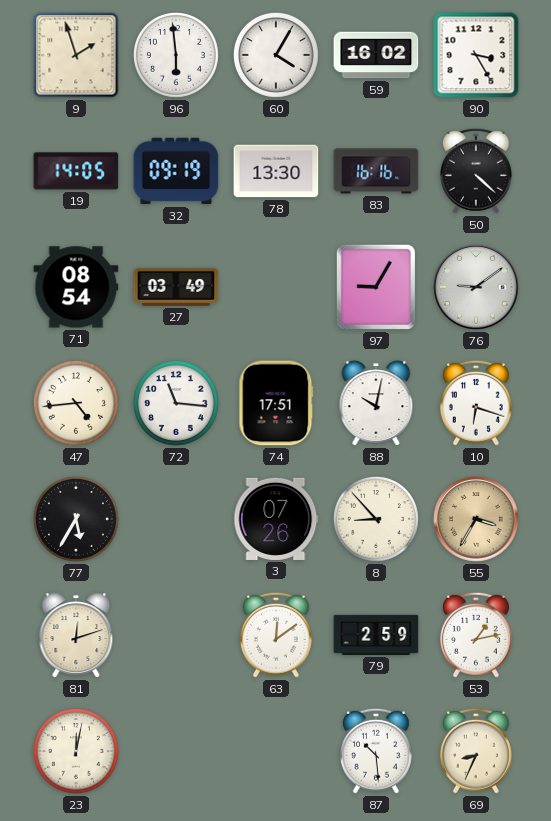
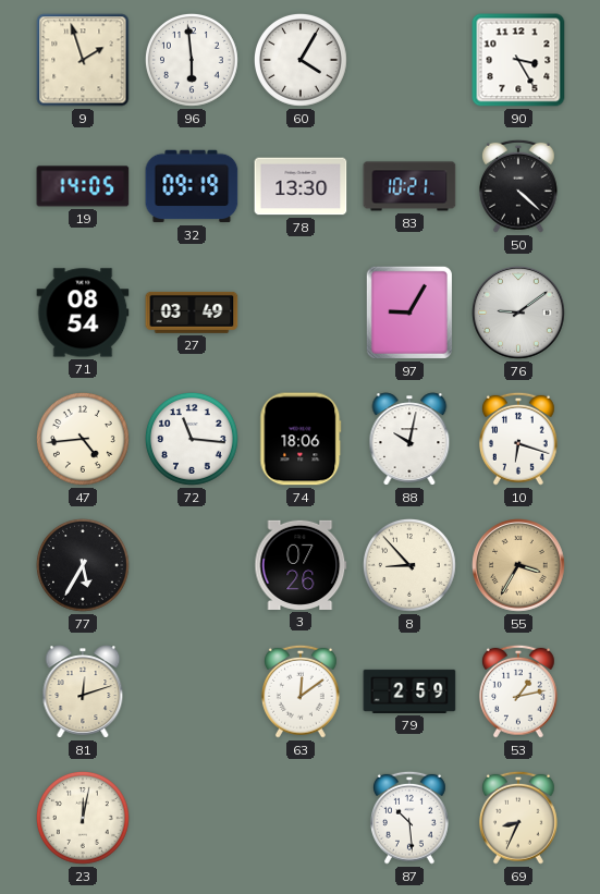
59: 16:02 -> none (376, 55)
83: 16:16 -> 10:21 (409, 186)
74: 17:51 -> 18:06 (301, 439)
